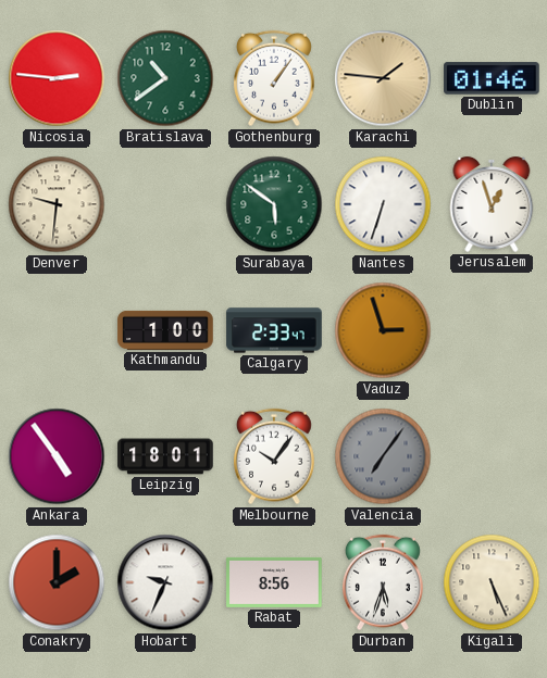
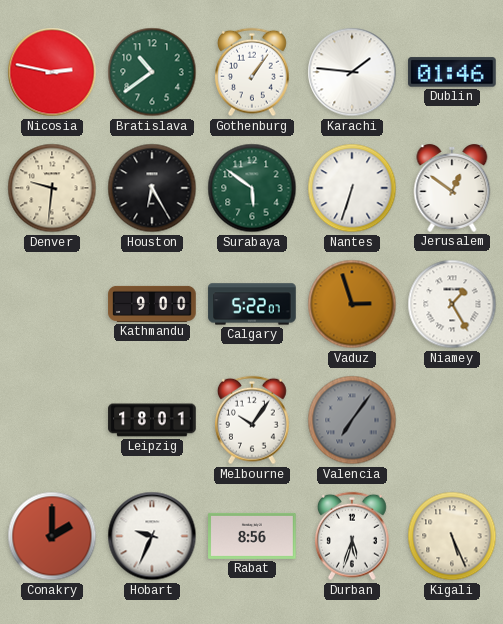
Nicosia: 2:46 -> 2:47 (52, 72)
Karachi dial: champagne -> white (352, 72)
Houston: none -> 6:25 (152, 188)
Jerusalem: 12:57 -> 12:51 (452, 188)
Kathmandu: 1:00 -> 9:00 (152, 304)
Calgary: 2:33 -> 5:22 (252, 304)
Niamey: none -> 1:25 (452, 304)
Ankara: 4:54 -> none (57, 456)
